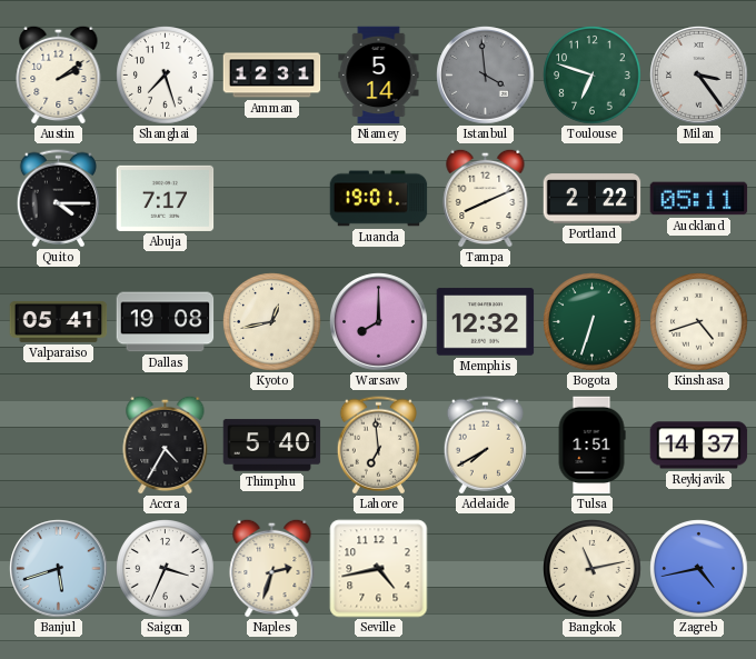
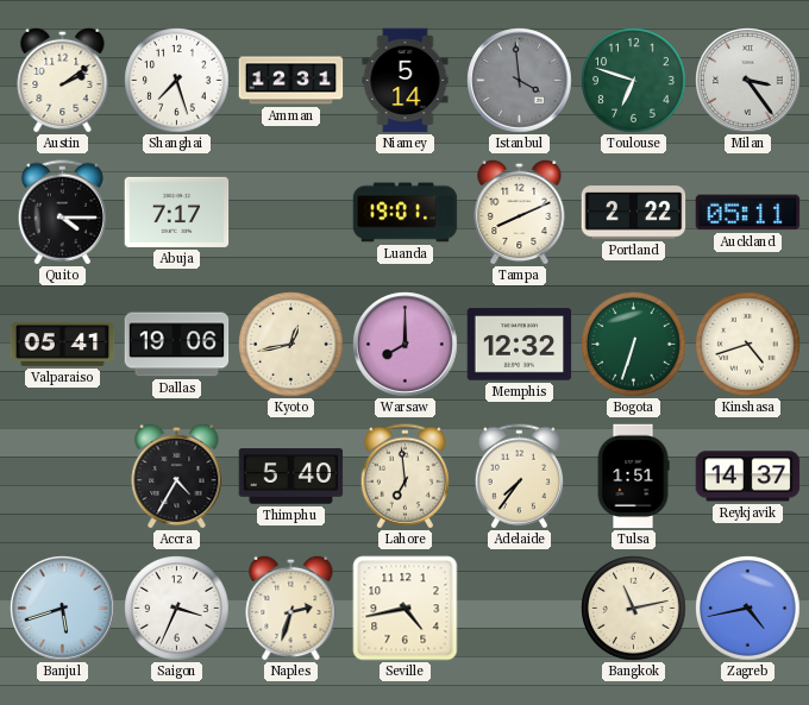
Dallas: 19:08 -> 19:06 (177, 345)
Adelaide: 7:40 -> 7:36 (519, 477)
